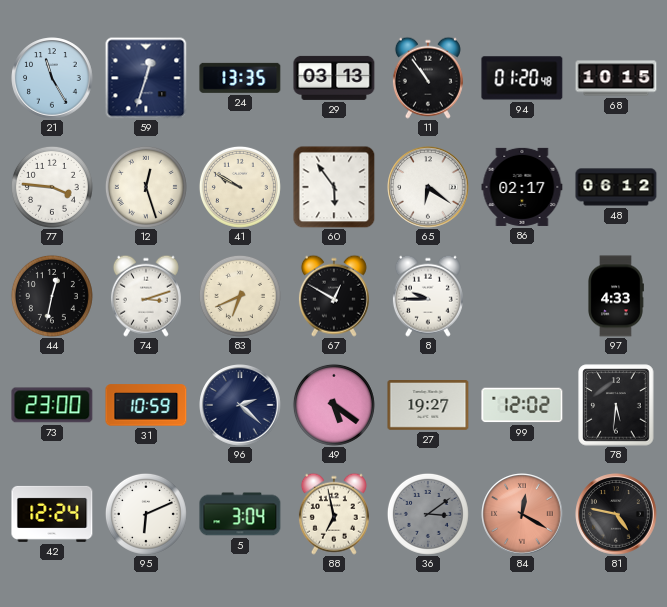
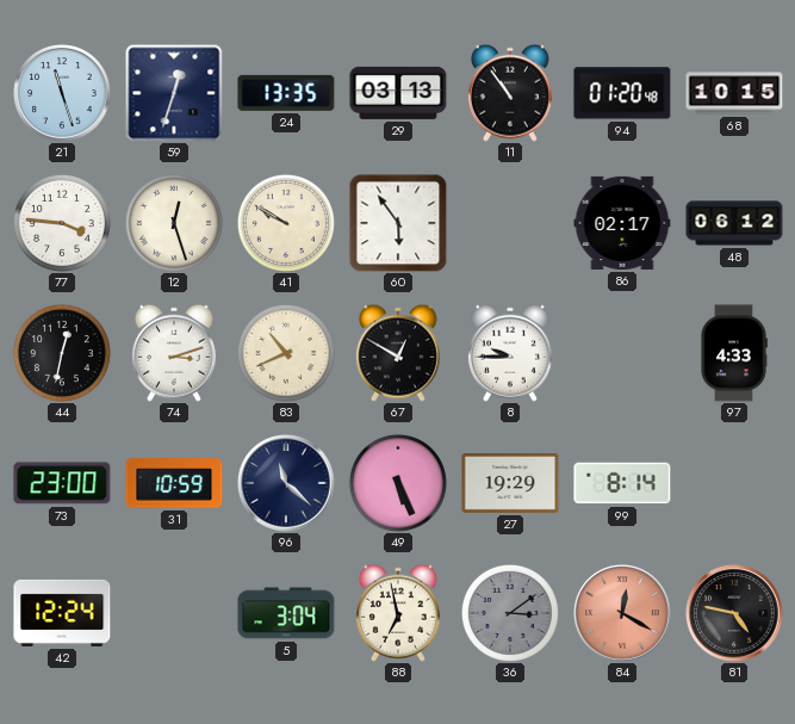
21: 11:25 -> 11:27 (62, 93)
65: 6:21 -> none (428, 187)
83: 6:41 -> 10:41 (286, 353)
96: 2:22 -> 11:22 (286, 483)
49: 5:21 -> 5:26 (398, 483)
27: 19:27 -> 19:29 (510, 484)
99: 12:02 -> 8:14 (622, 483)
78: 5:31 -> none (616, 405)
95: 6:11 -> none (146, 514)
